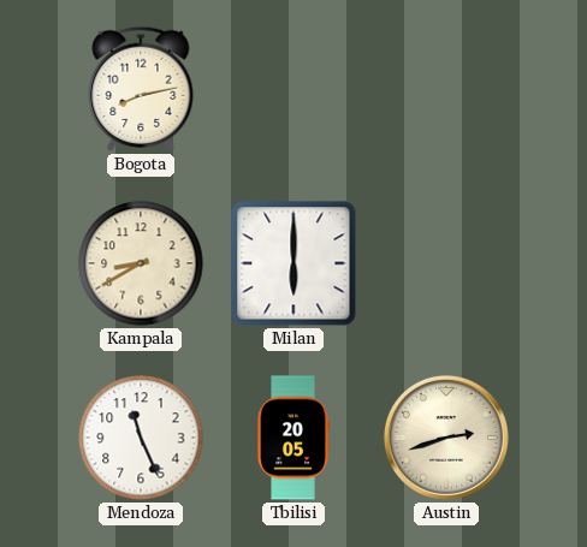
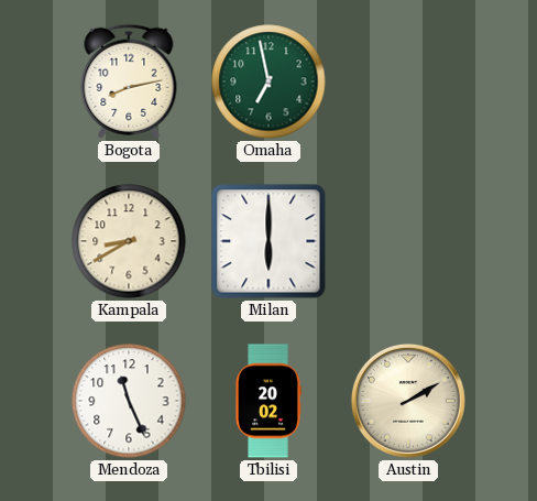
Omaha: none -> 6:58 (268, 81)
Tbilisi: 20:05 -> 20:02 (268, 401)
Austin: 2:42 -> 2:10 (408, 401)
